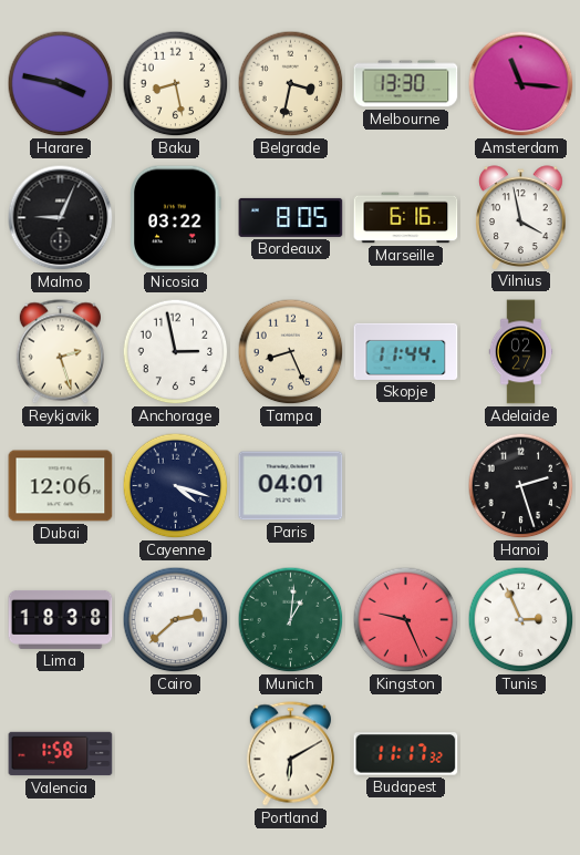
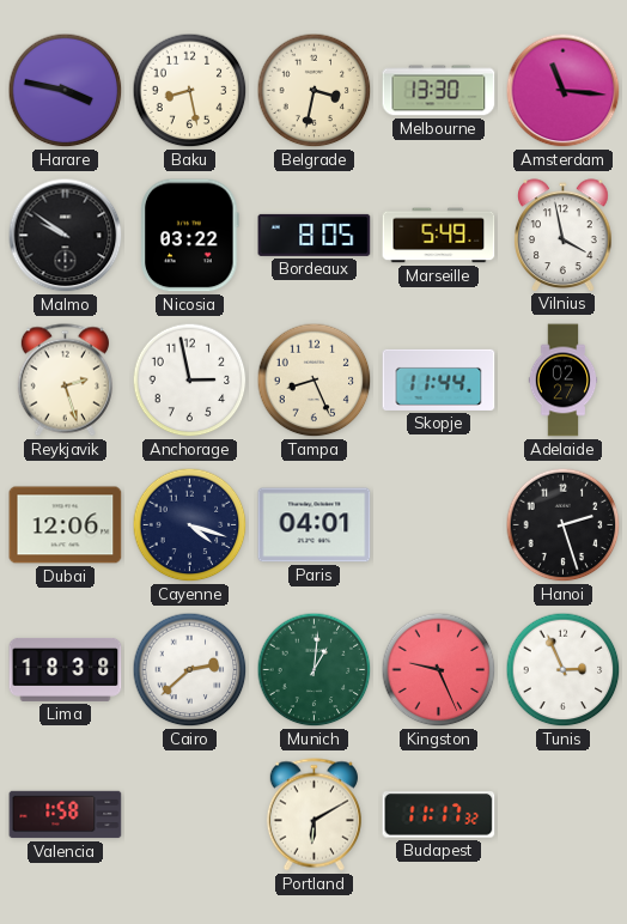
Malmo: 9:04 -> 9:51 (66, 236)
Marseille: 6:16 -> 5:49 (439, 236)
